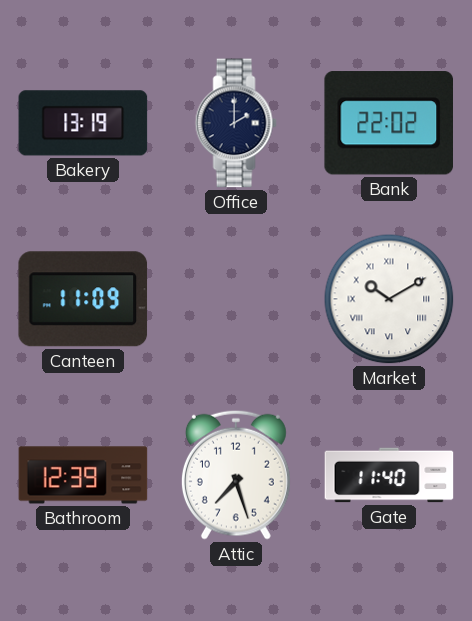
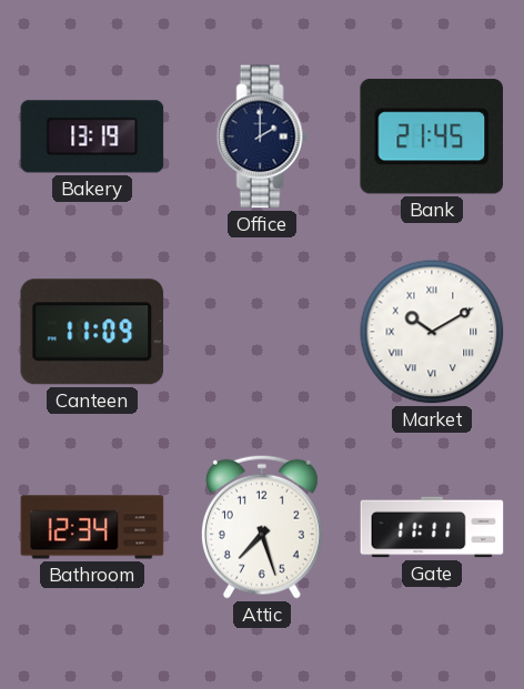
Bank: 22:02 -> 21:45 (431, 136)
Bathroom: 12:39 -> 12:34 (92, 527)
Gate: 11:40 -> 11:11 (432, 527)
